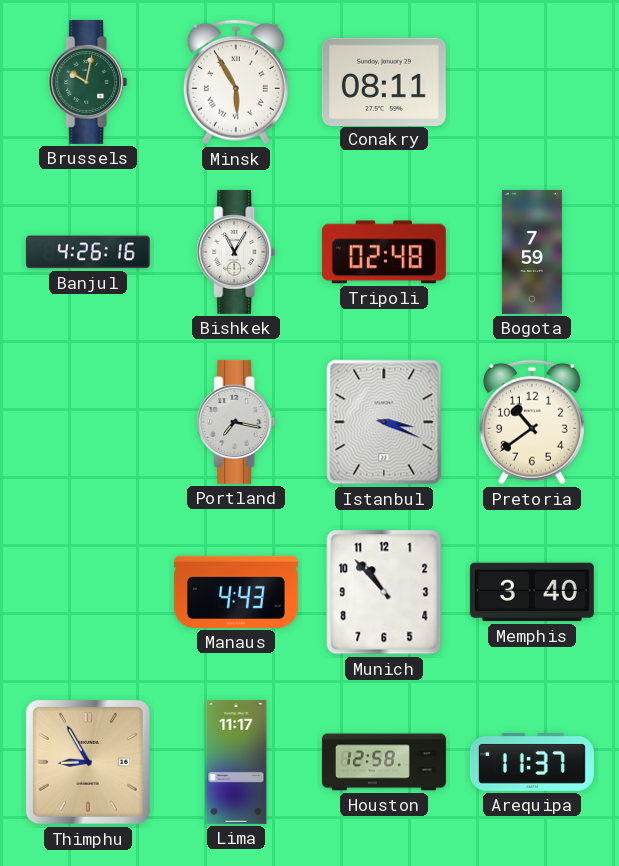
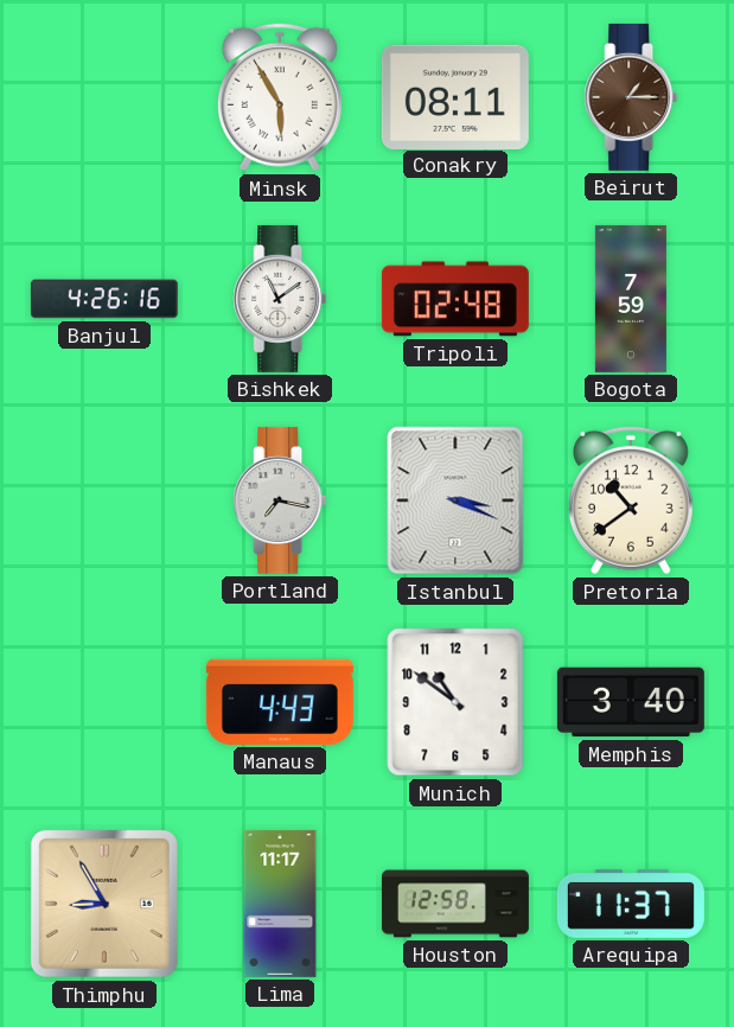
Brussels: 10:02 -> none (88, 82)
Beirut: none -> 1:15 (631, 97)
Bishkek: 11:05 -> 11:09 (280, 299)
Munich: 10:53 -> 10:51 (455, 702)
